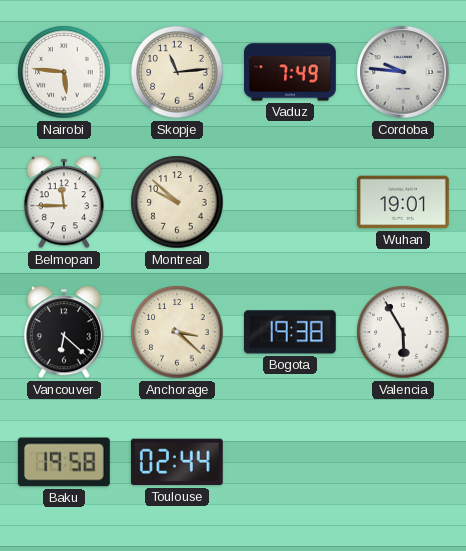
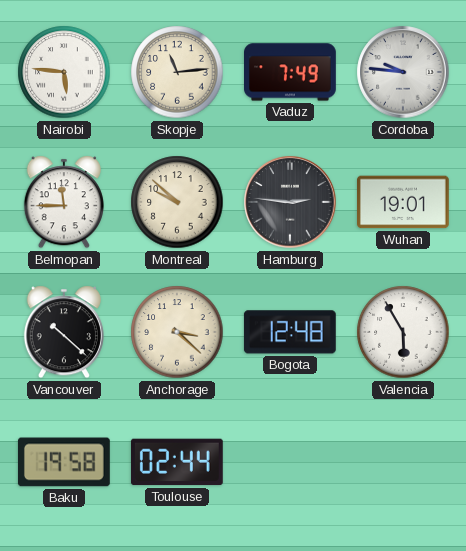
Hamburg: none -> 2:46 (290, 202)
Vancouver: 6:22 -> 10:22 (64, 332)
Bogota: 19:38 -> 12:48 (290, 332)
